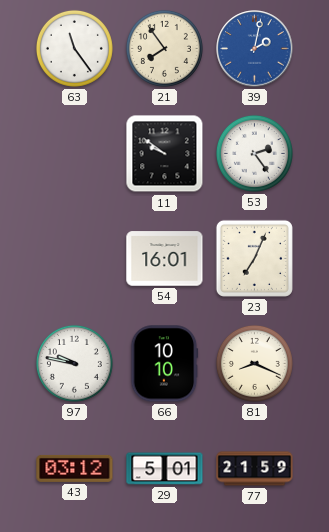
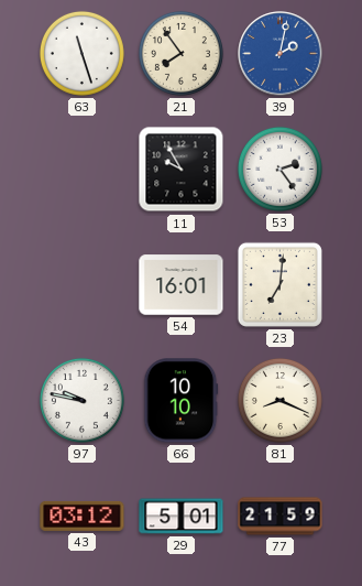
63: 11:24 -> 11:27 (81, 53)
11: 9:51 -> 9:55 (182, 170)
23: 7:04 -> 7:01 (279, 284)
